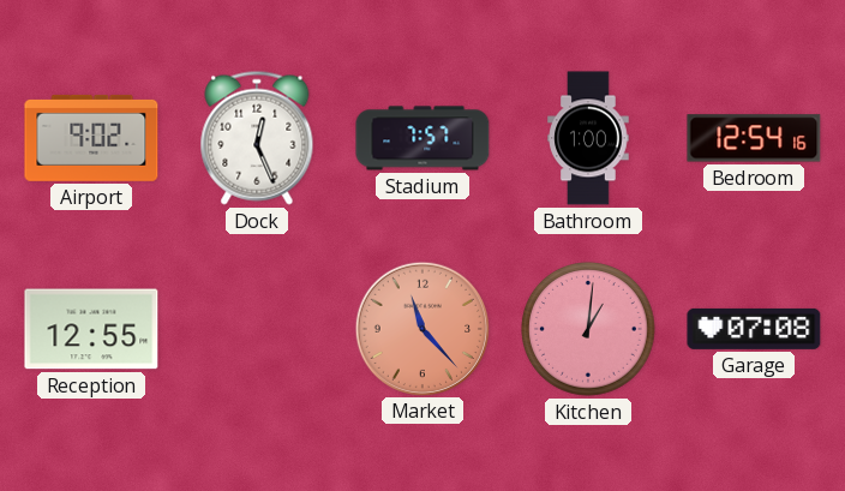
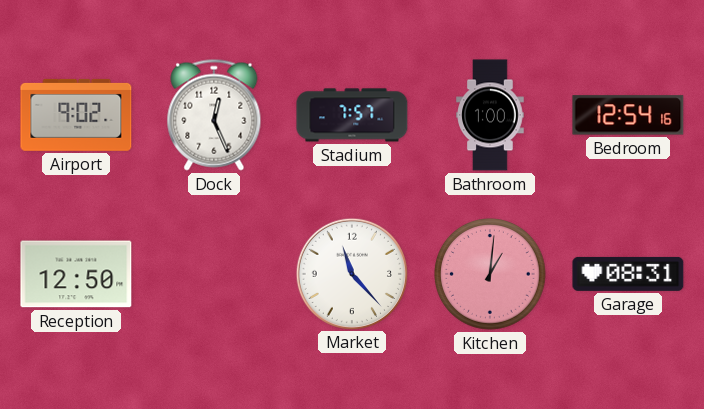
Reception: 12:55 -> 12:50 (76, 274)
Market dial: salmon -> white (351, 273)
Garage: 07:08 -> 08:31 (628, 274)
